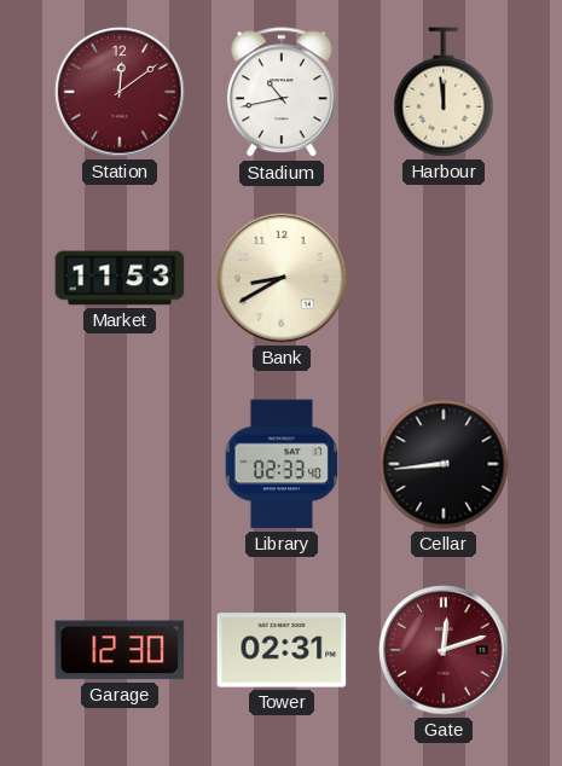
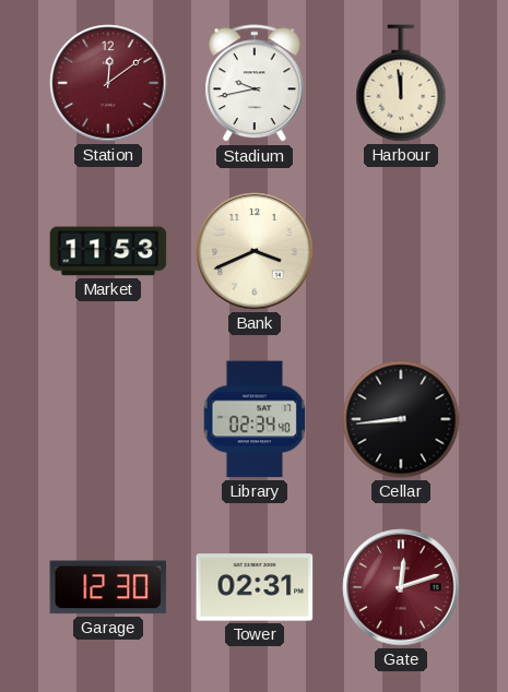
Stadium: 10:43 -> 9:43 (256, 84)
Bank: 8:40 -> 3:41 (255, 251)
Library: 02:33 -> 02:34 (255, 419)
